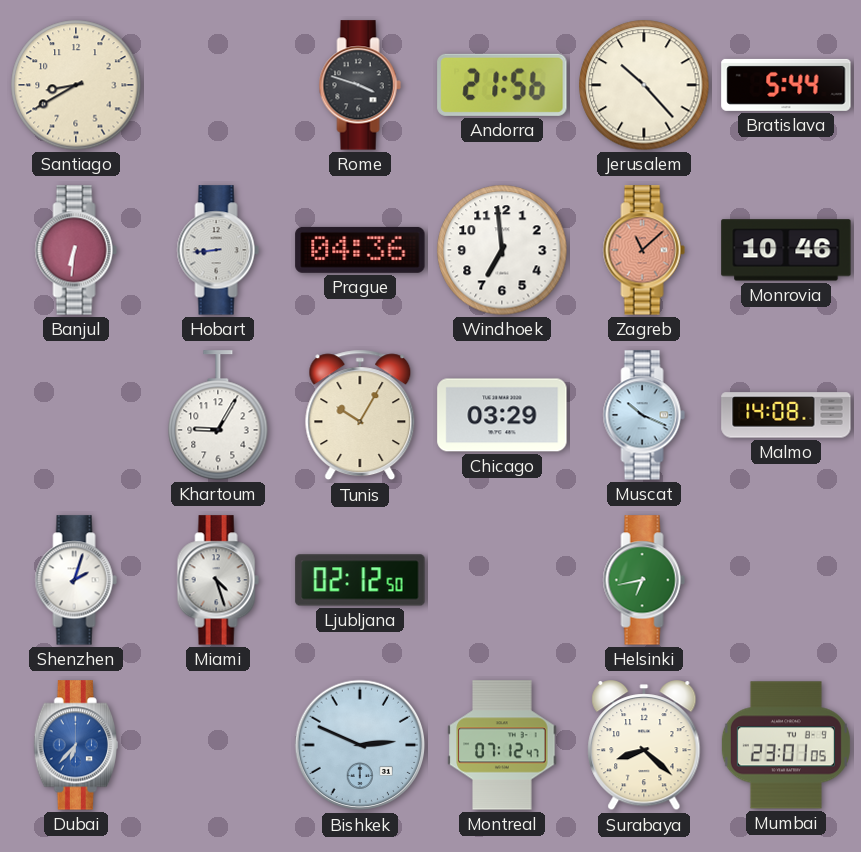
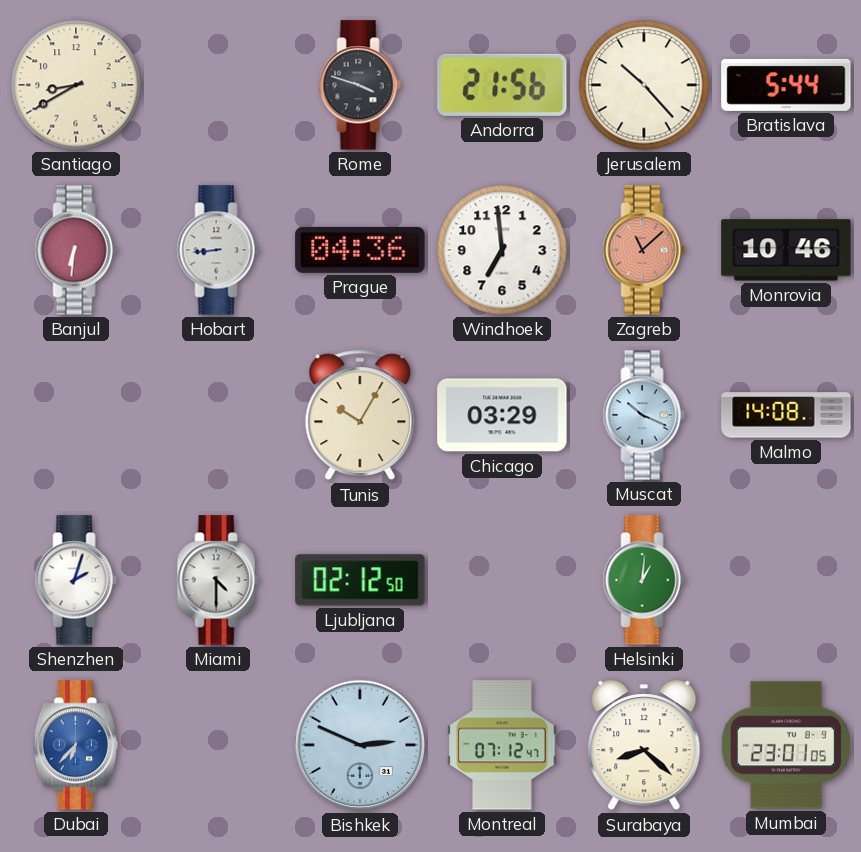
Khartoum: 9:05 -> none (218, 415)
Miami: 4:27 -> 4:30 (218, 580)
Helsinki: 6:43 -> 1:01 (644, 580)
